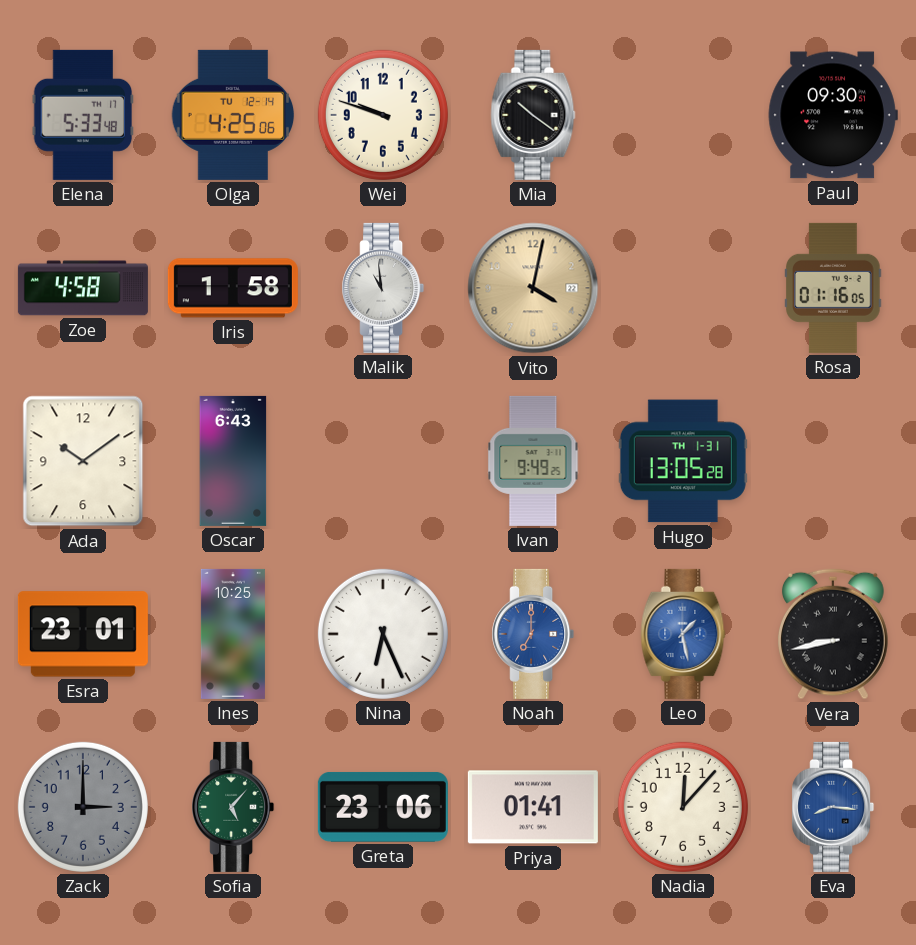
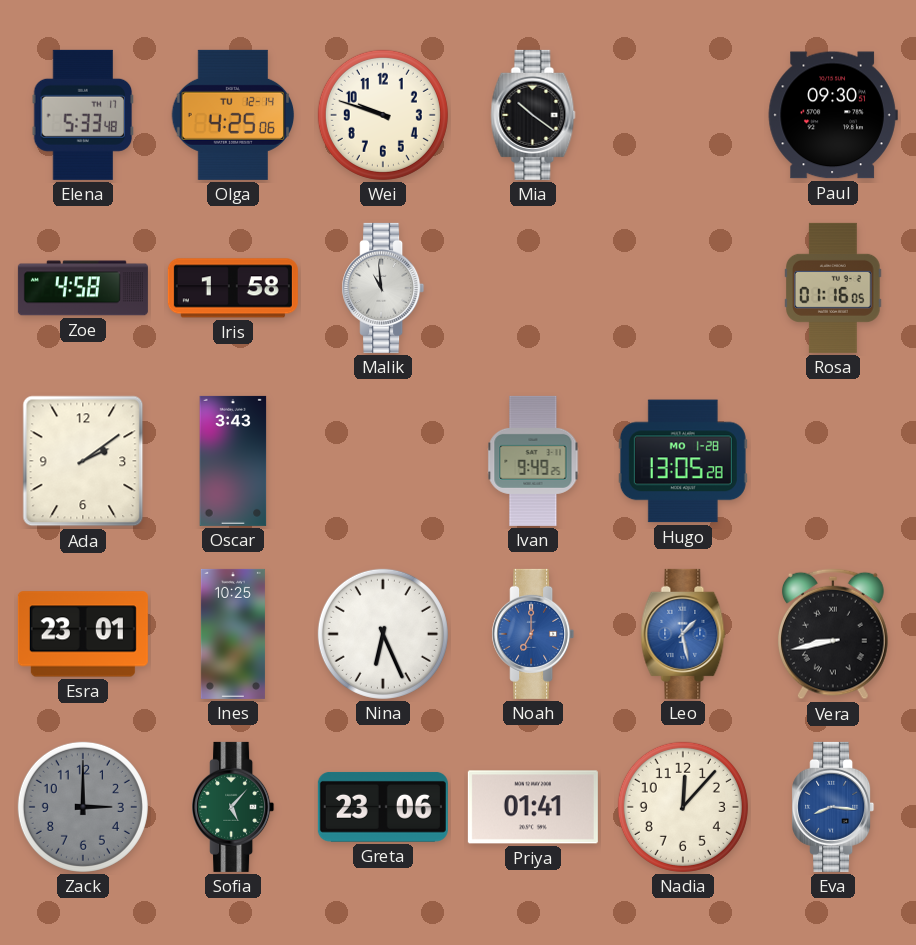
Vito: 4:02 -> none (533, 288)
Ada: 10:09 -> 2:09 (83, 461)
Oscar: 6:43 -> 3:43 (233, 461)
Hugo date: TH 1-31 -> MO 1-28 (683, 461)
